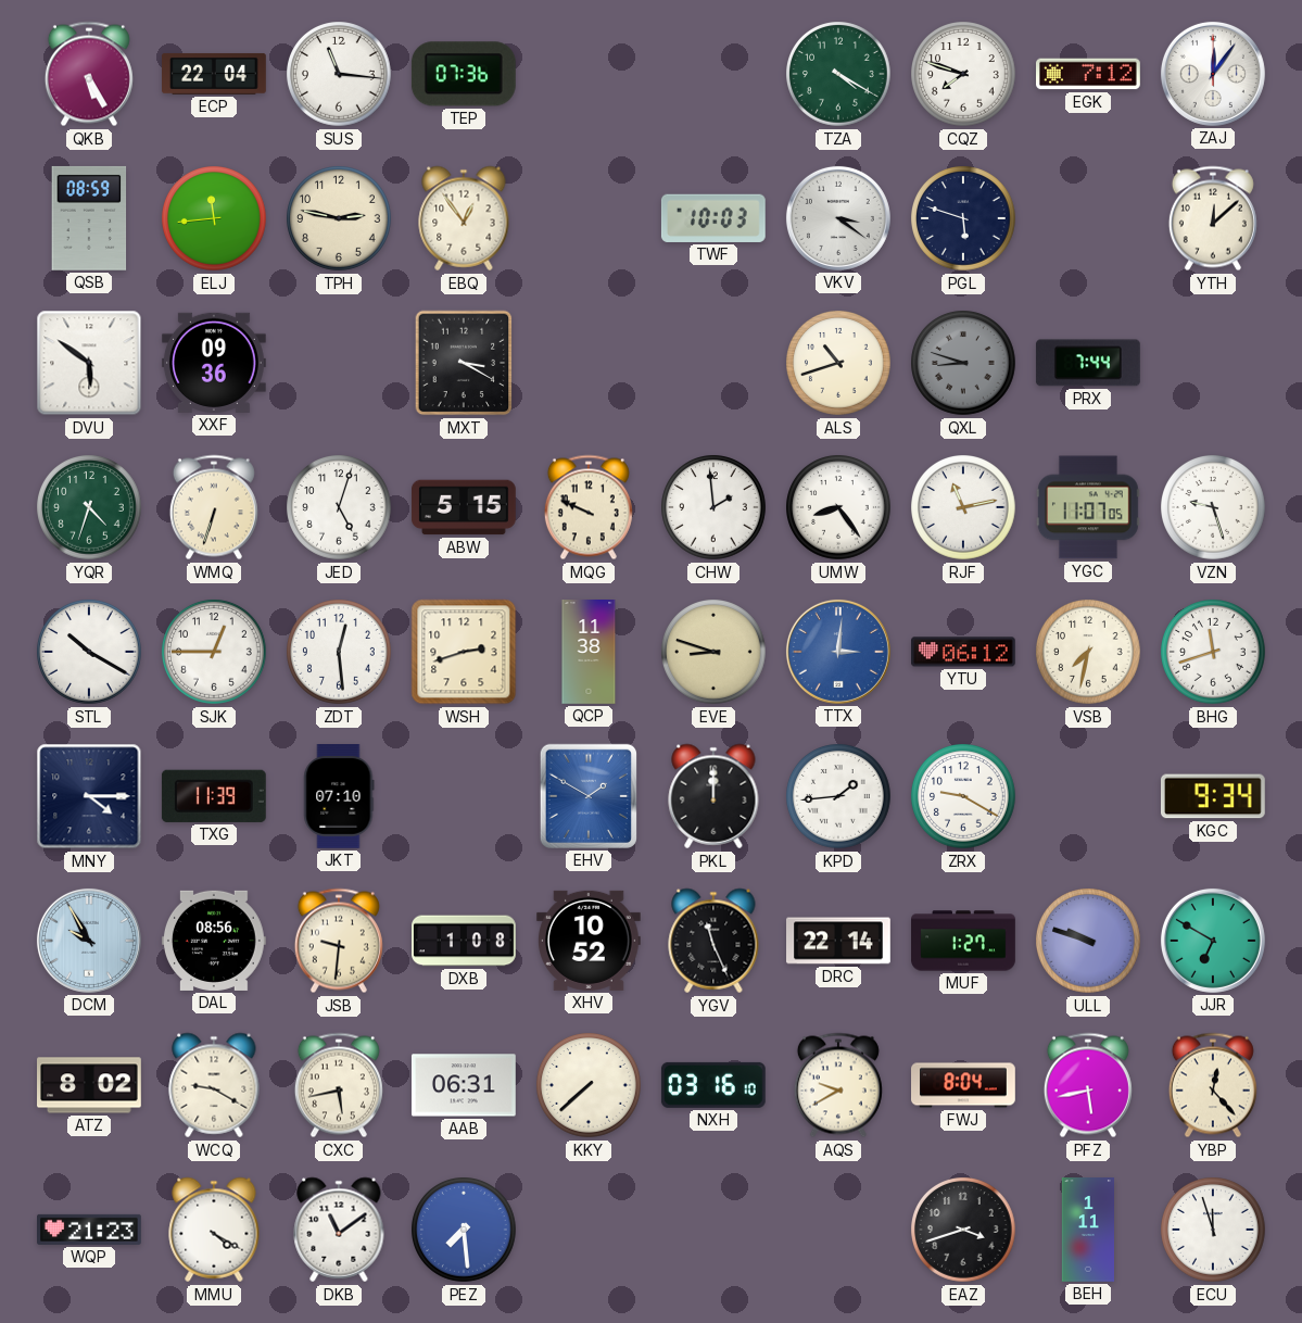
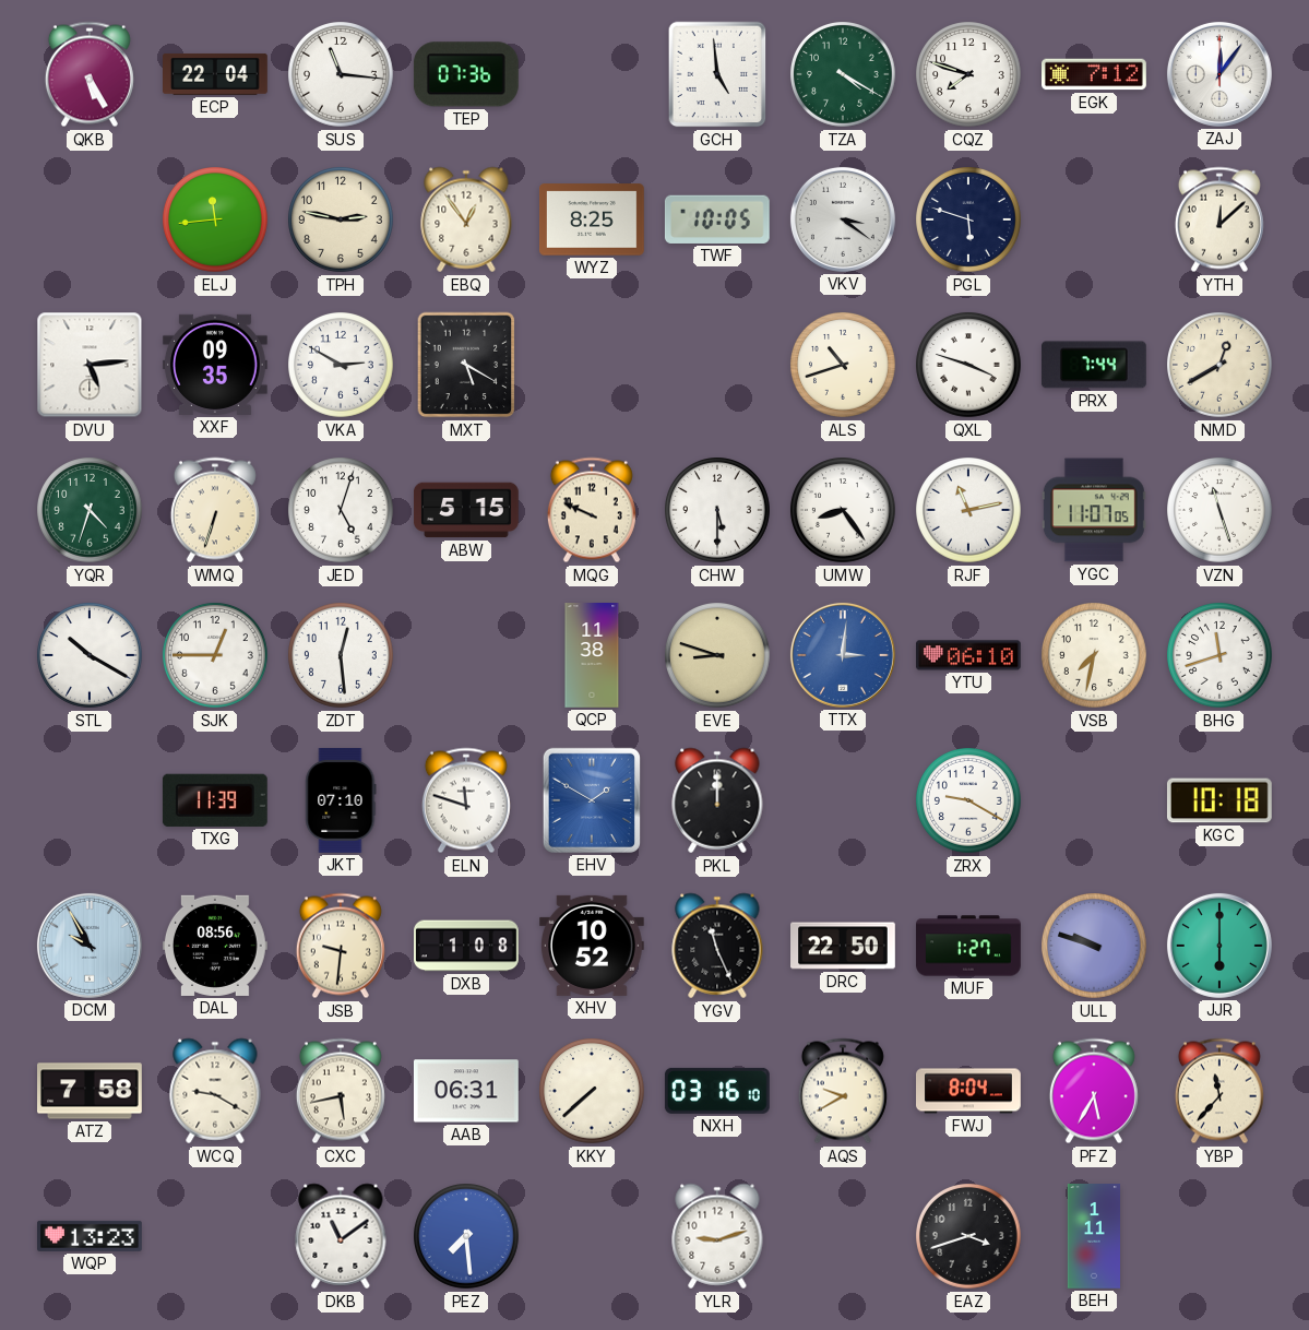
GCH: none -> 4:59 (717, 74)
QSB: 08:59 -> none (89, 218)
WYZ: none -> 8:25 (593, 219)
TWF: 10:03 -> 10:05 (717, 219)
DVU: 5:51 -> 5:14 (90, 365)
XXF: 09:36 -> 09:35 (215, 365)
VKA: none -> 2:50 (342, 366)
MXT: 3:20 -> 5:20 (466, 365)
QXL: 8:48 -> 3:48 (969, 366)
QXL dial: grey -> white (969, 366)
NMD: none -> 12:40 (1221, 366)
CHW: 1:59 -> 5:30 (718, 511)
VZN: 9:27 -> 11:27 (1221, 511)
WSH: 2:42 -> none (464, 652)
YTU: 06:12 -> 06:10 (969, 655)
MNY: 4:15 -> none (89, 796)
ELN: none -> 11:48 (466, 800)
KPD: 1:44 -> none (839, 797)
KGC: 9:34 -> 10:18 (1219, 800)
DRC: 22:14 -> 22:50 (844, 946)
JJR: 6:50 -> 6:00 (1219, 946)
ATZ: 8:02 -> 7:58 (91, 1091)
PFZ: 5:43 -> 5:35 (1094, 1091)
YBP: 12:23 -> 11:37 (1219, 1091)
WQP: 21:23 -> 13:23 (91, 1236)
MMU: 4:20 -> none (214, 1230)
YLR: none -> 9:12 (717, 1236)
ECU: 11:57 -> none (1214, 1231)
